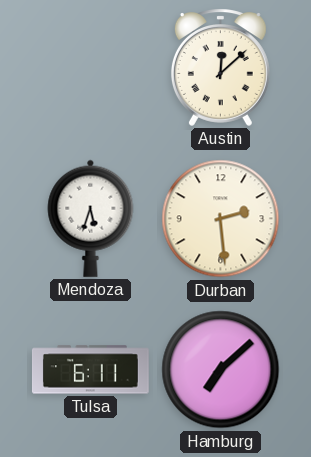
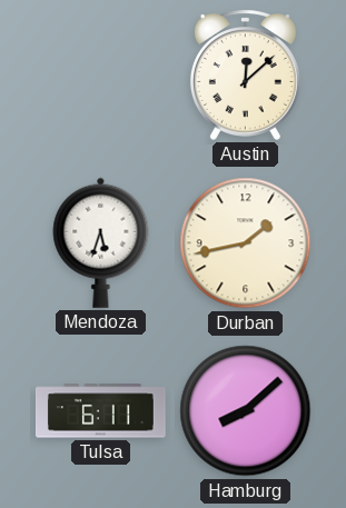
Durban: 2:29 -> 1:43 (246, 243)
Hamburg: 7:08 -> 8:08 (246, 411)
